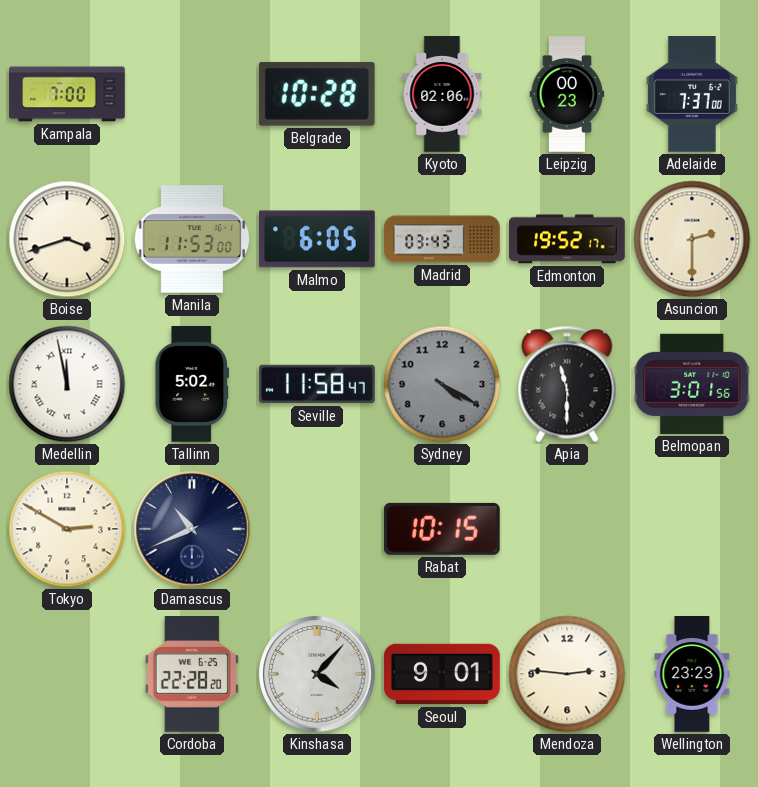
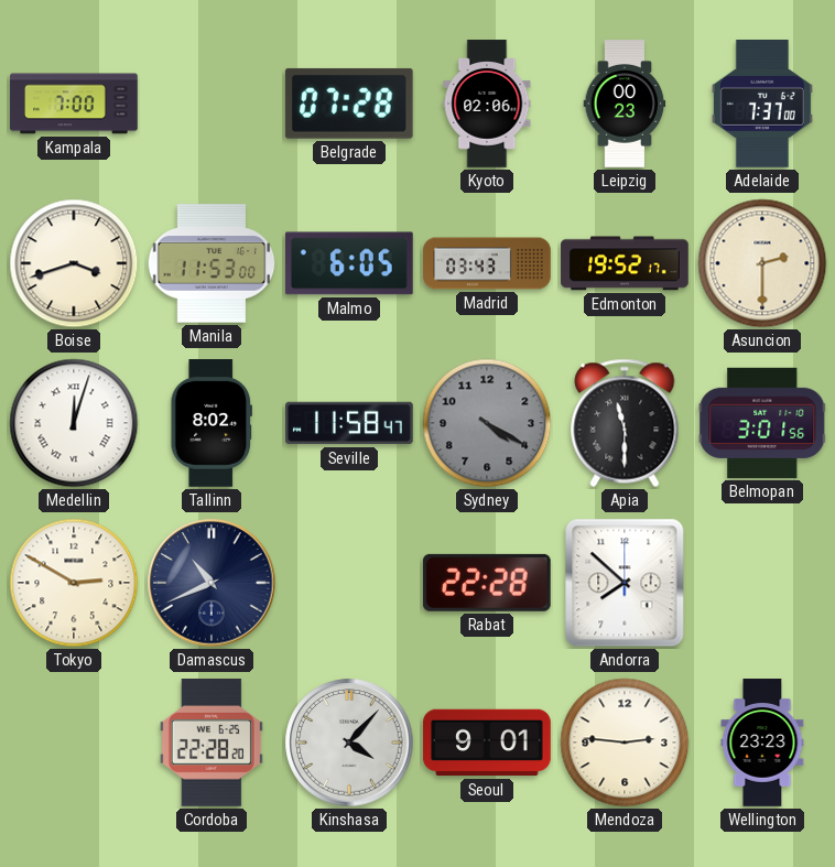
Belgrade: 10:28 -> 07:28 (349, 104)
Medellin: 11:58 -> 12:03 (74, 423)
Tallinn: 5:02 -> 8:02 (210, 424)
Rabat: 10:15 -> 22:28 (487, 583)
Andorra: none -> 7:52 (625, 583)
